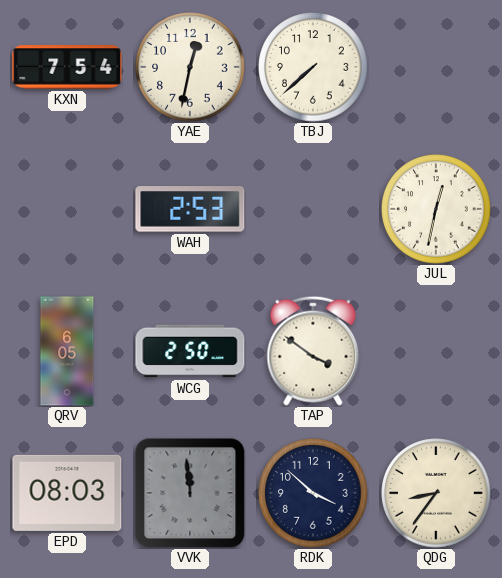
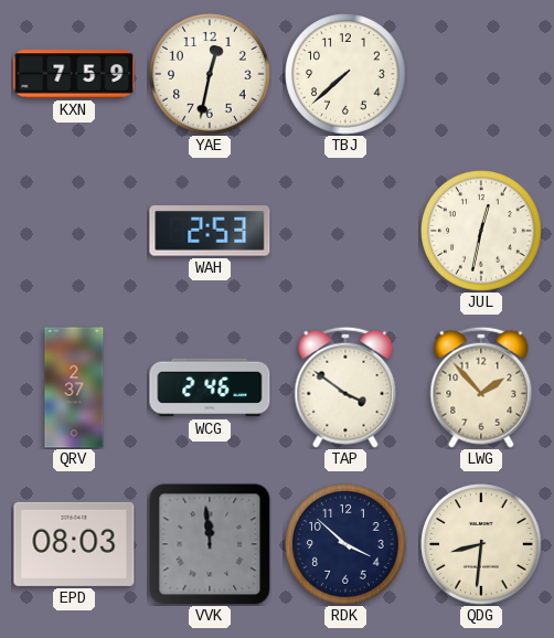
KXN: 7:54 -> 7:59 (74, 74)
QRV: 6:05 -> 2:37 (74, 387)
WCG: 2:50 -> 2:46 (210, 387)
LWG: none -> 1:53 (481, 387)
QDG: 8:36 -> 8:31 (481, 544)
